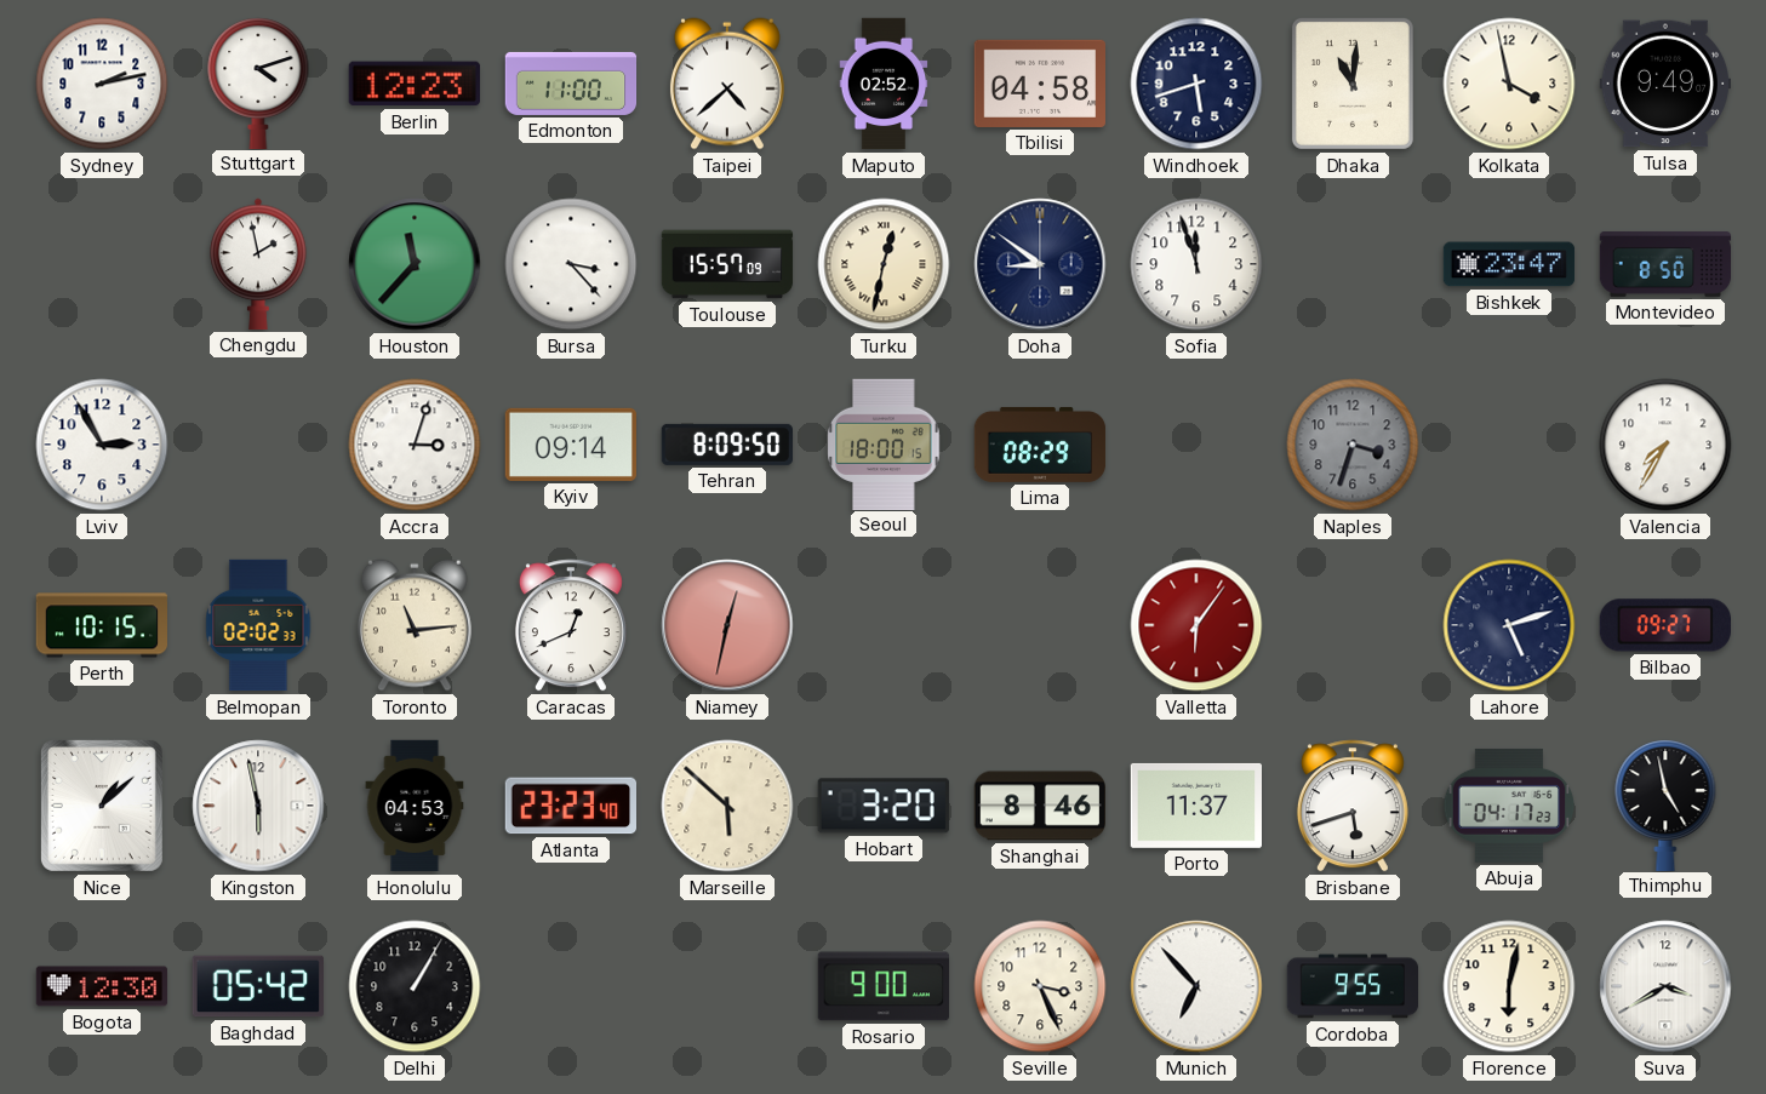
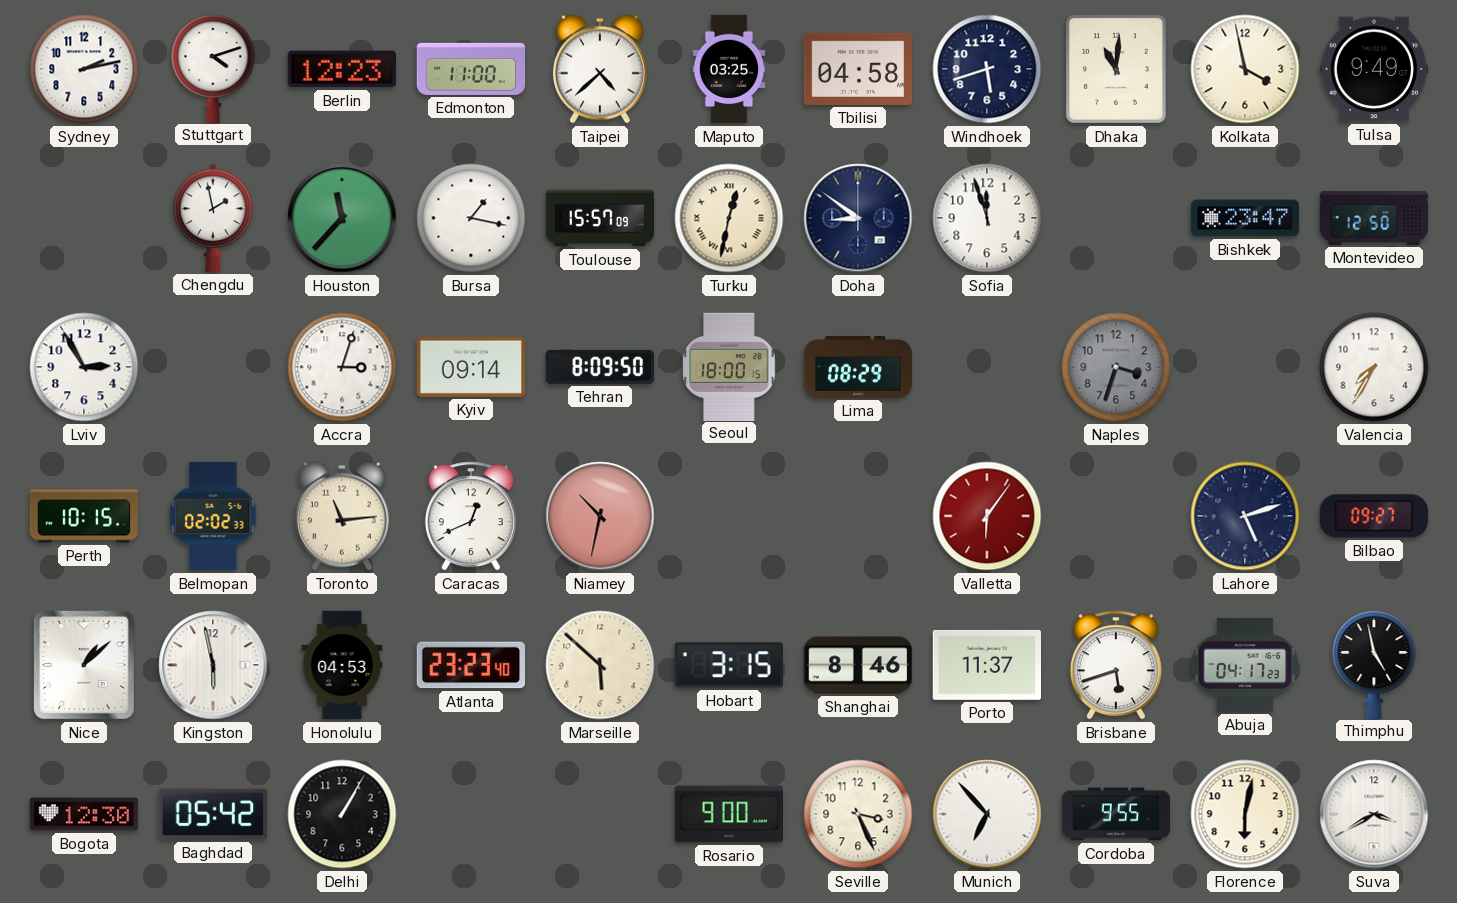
Maputo: 02:52 -> 03:25 (729, 69)
Bursa: 3:23 -> 1:17 (471, 218)
Montevideo: 8:50 -> 12:50 (1374, 219)
Niamey: 12:32 -> 10:32 (600, 516)
Hobart: 3:20 -> 3:15 (729, 665)
